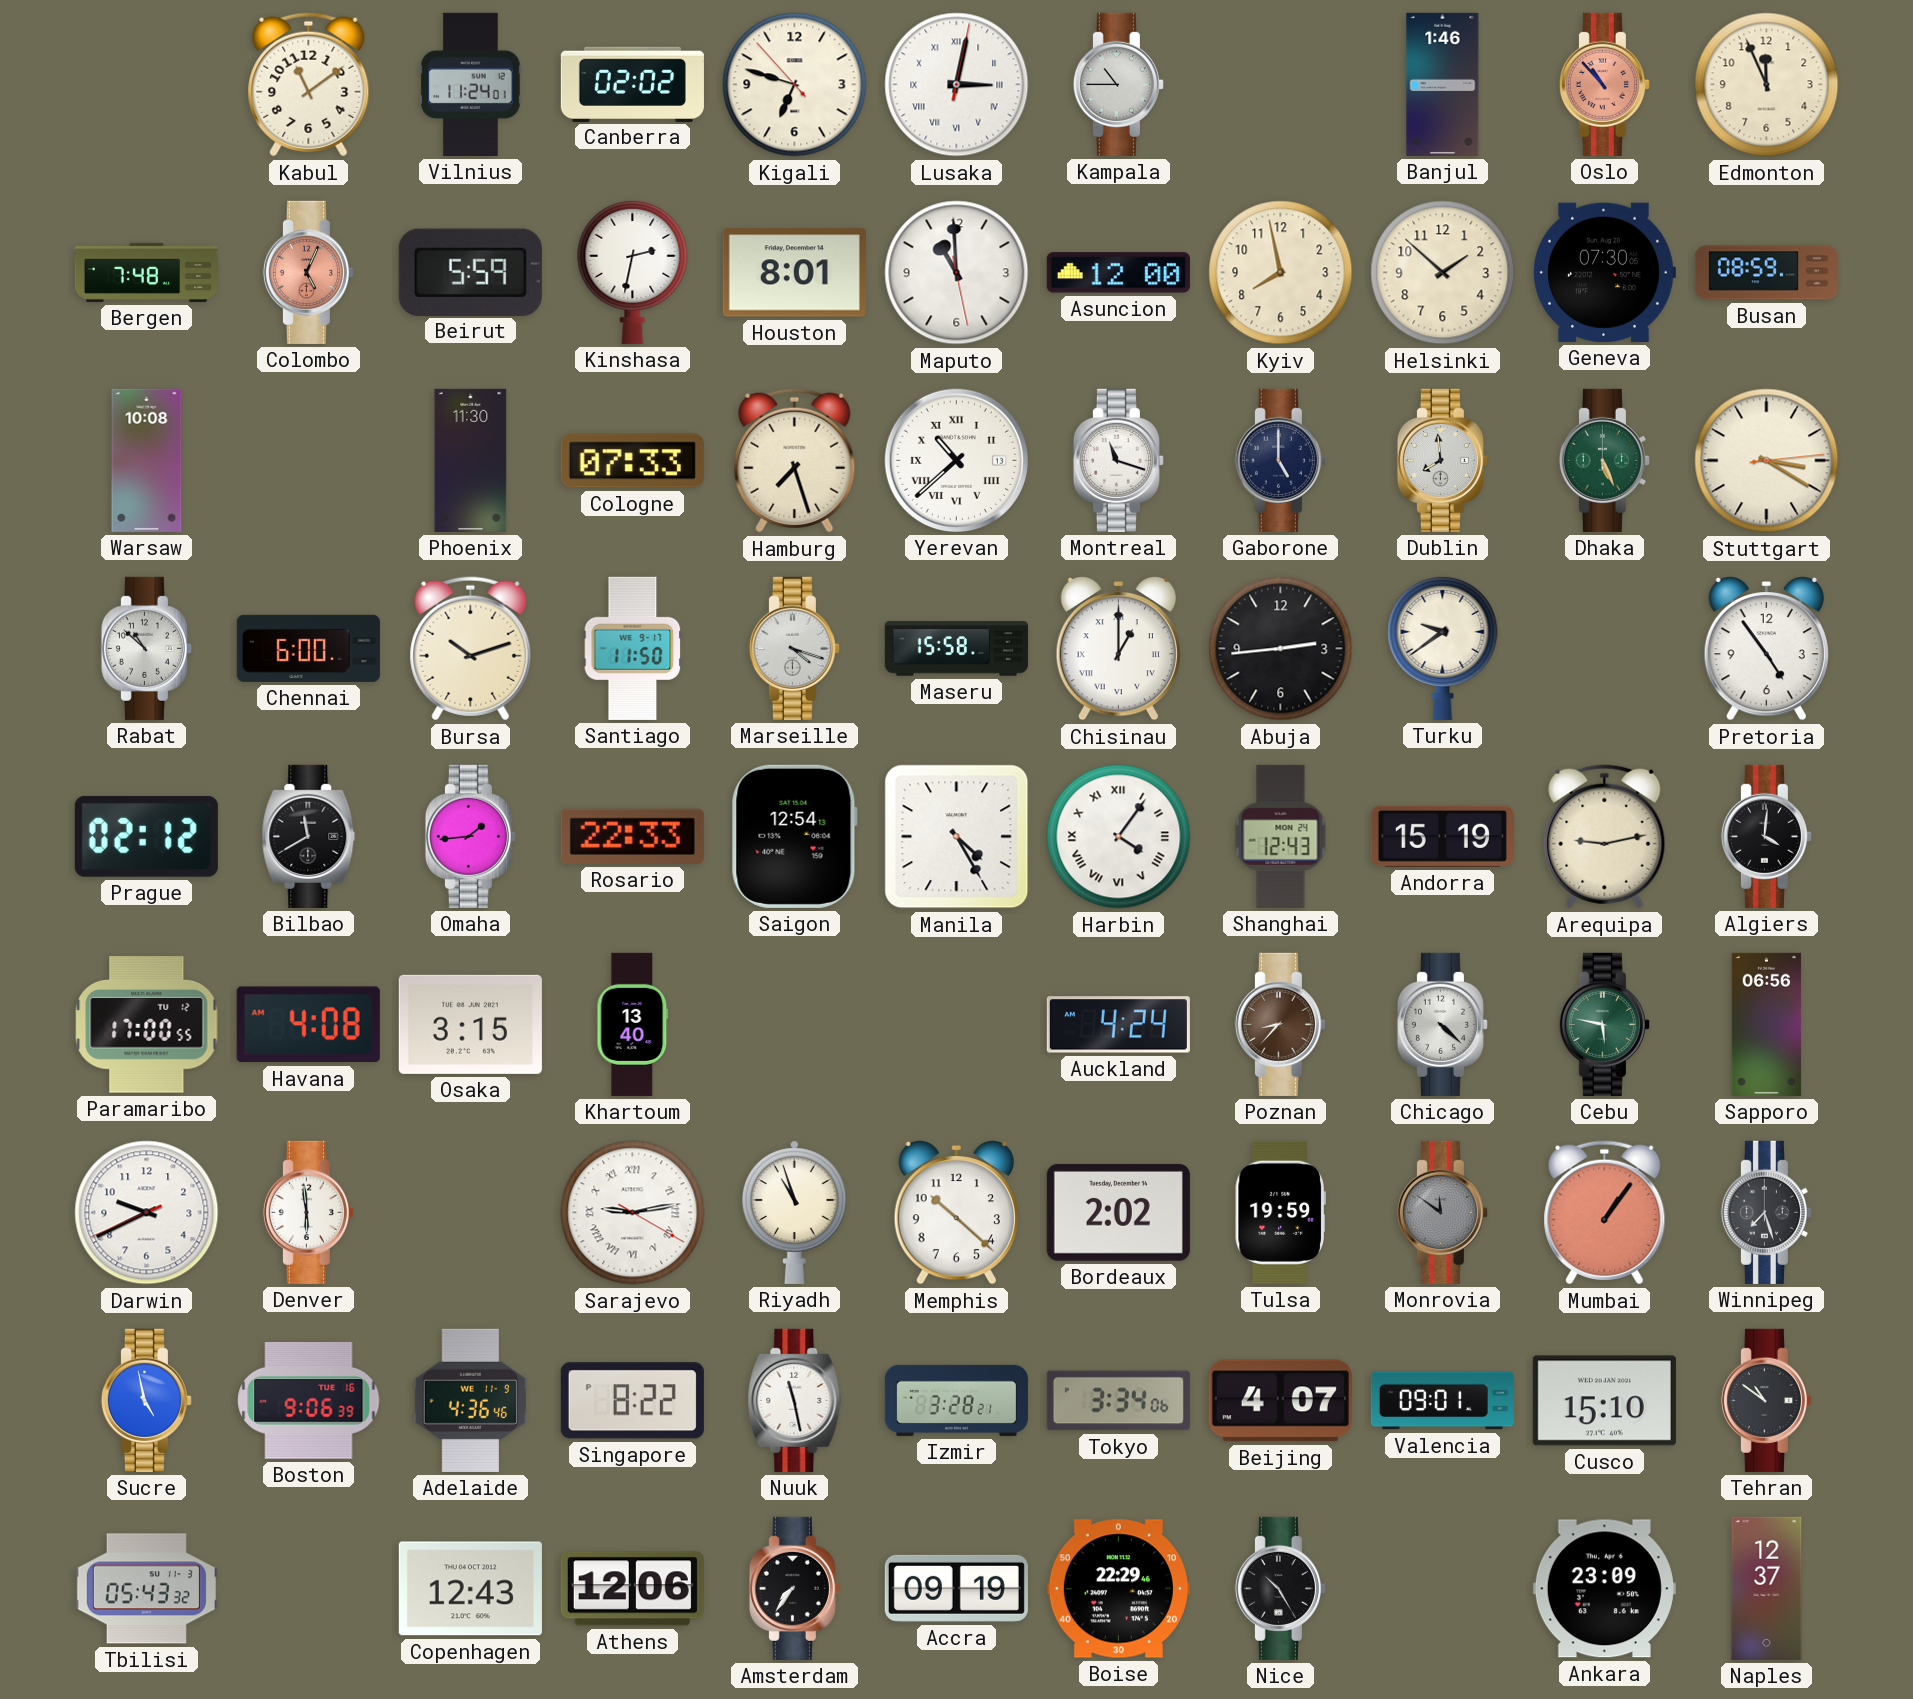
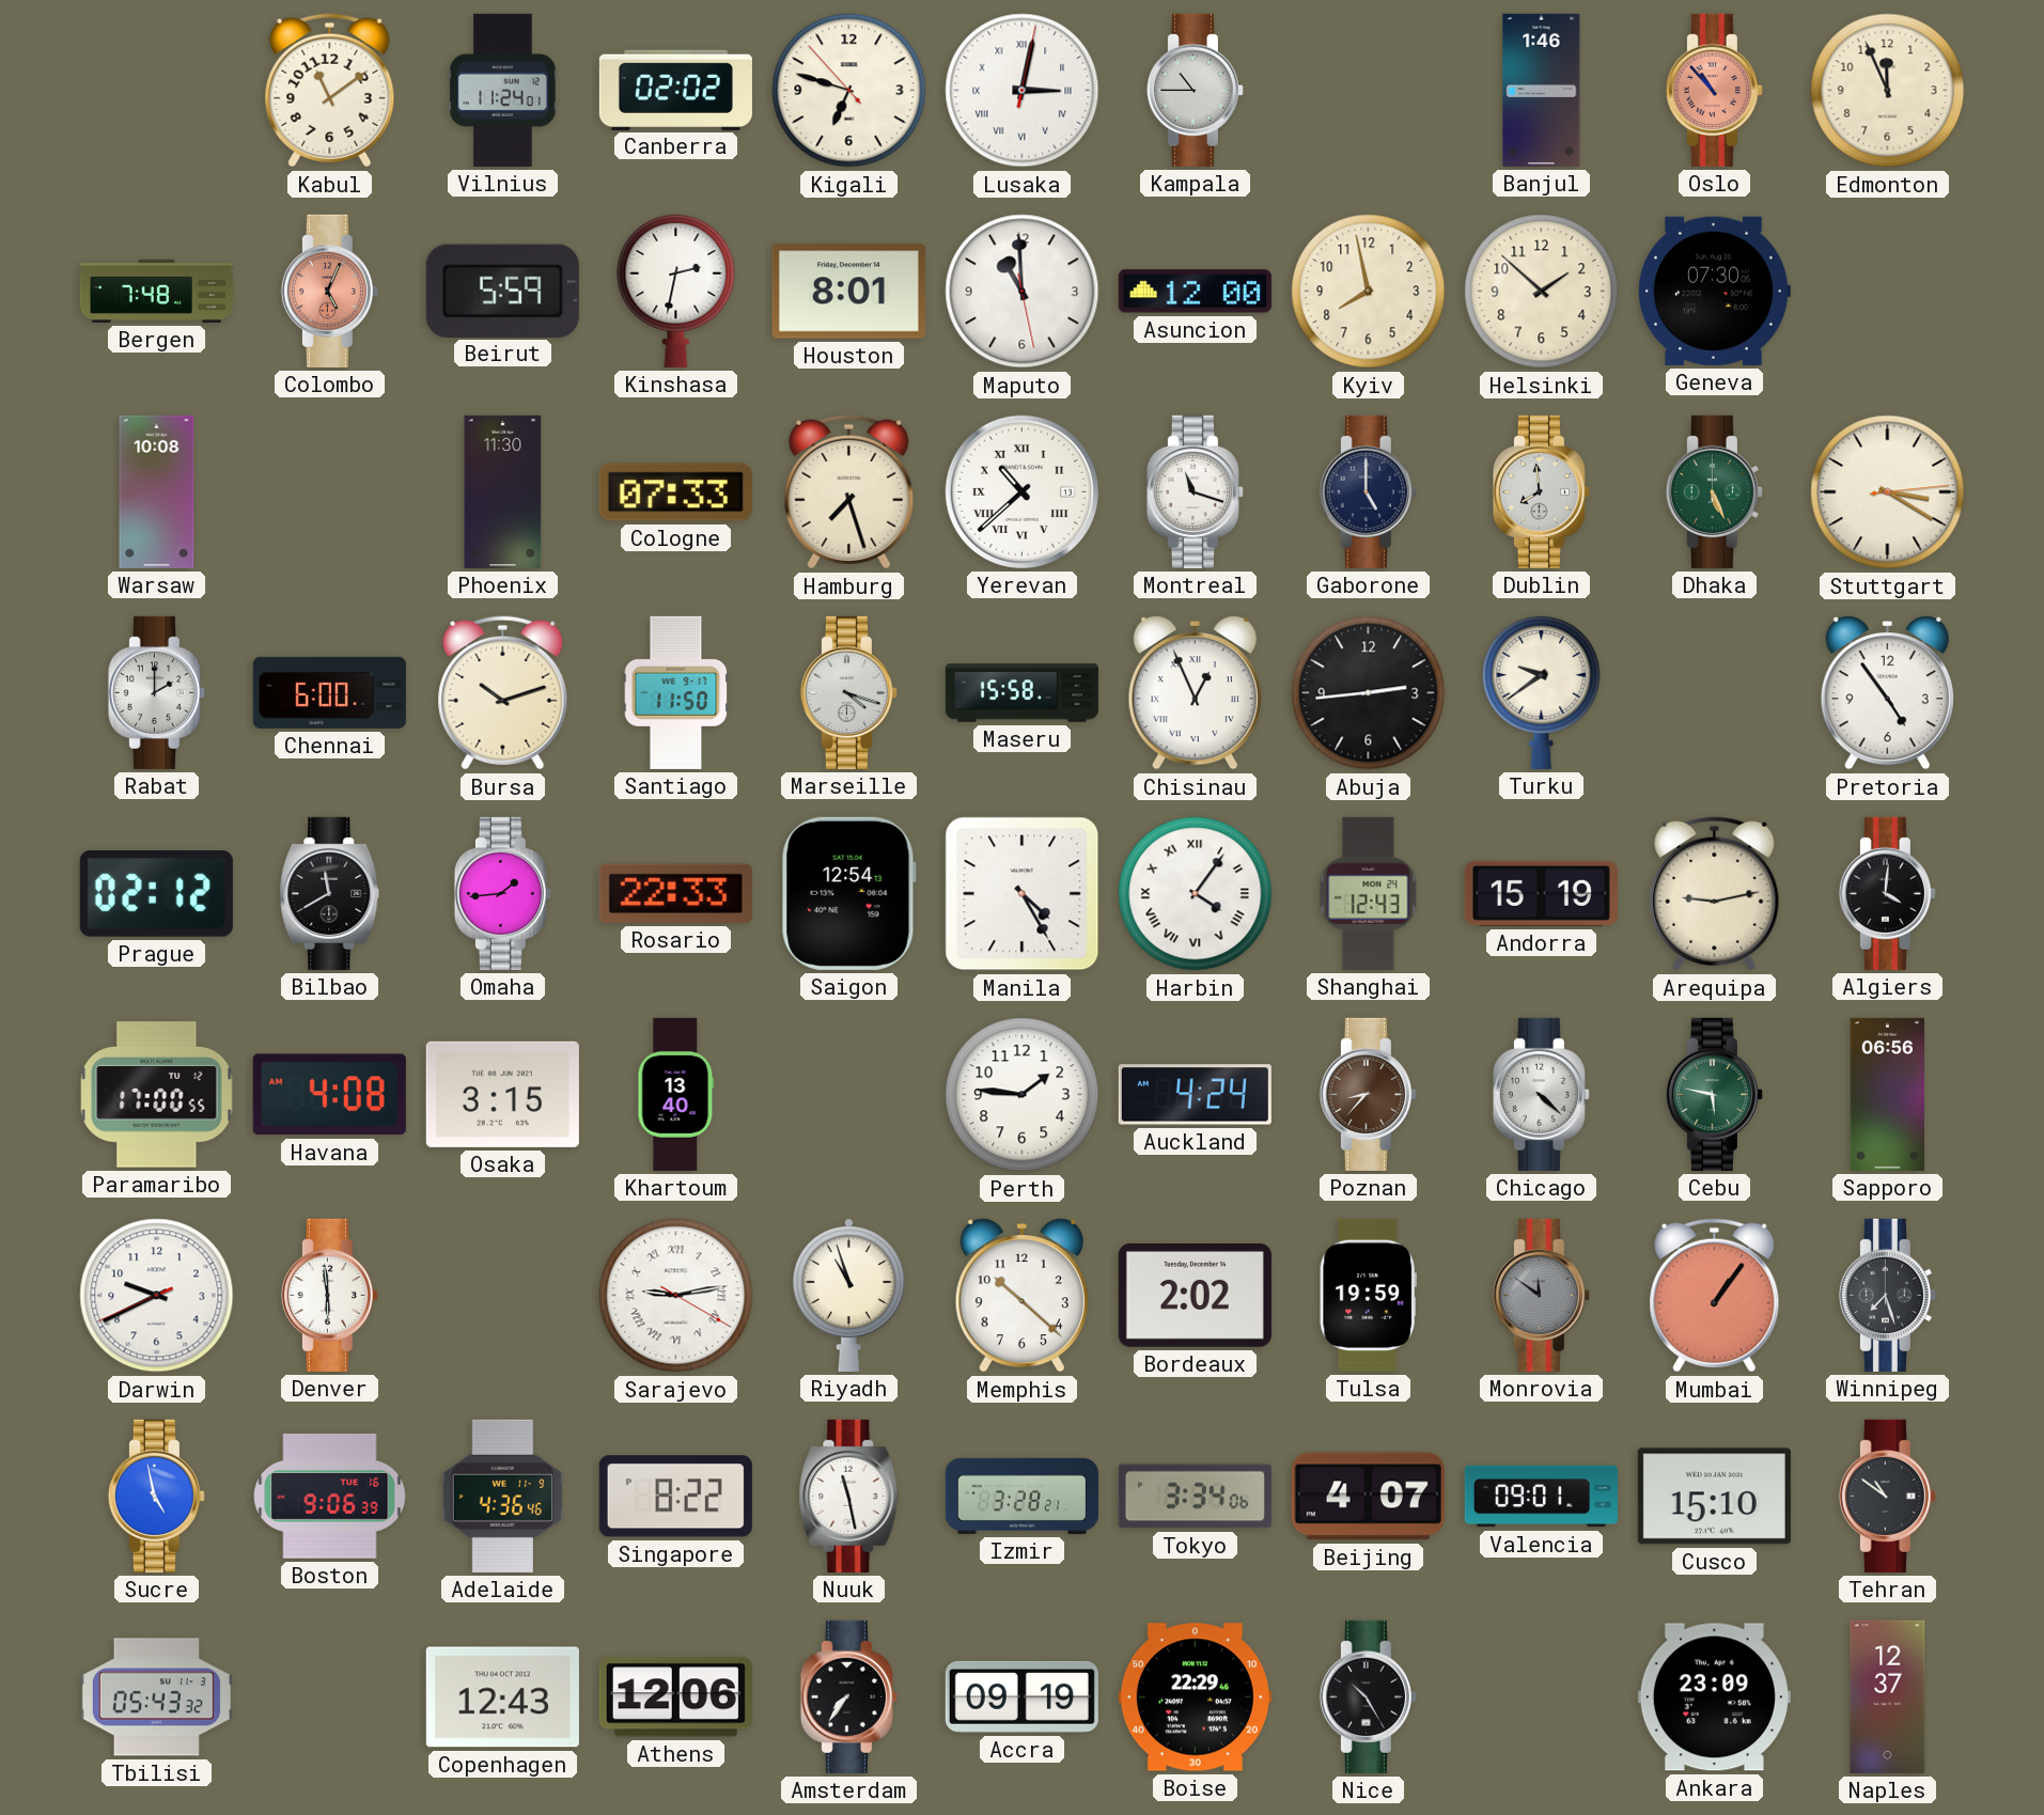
Busan: 08:59 -> none (1766, 273)
Rabat: 10:52 -> 2:00 (156, 692)
Chisinau: 1:00 -> 12:56 (1195, 693)
Perth: none -> 1:46 (1023, 1095)
